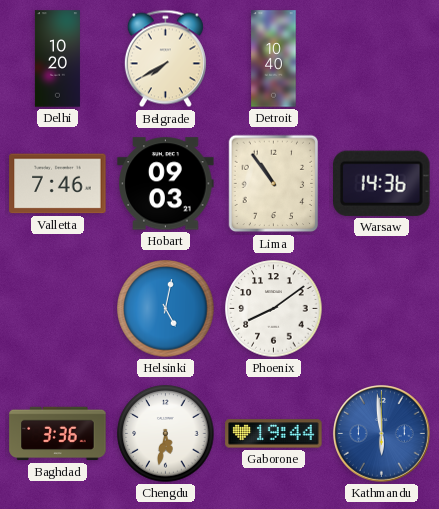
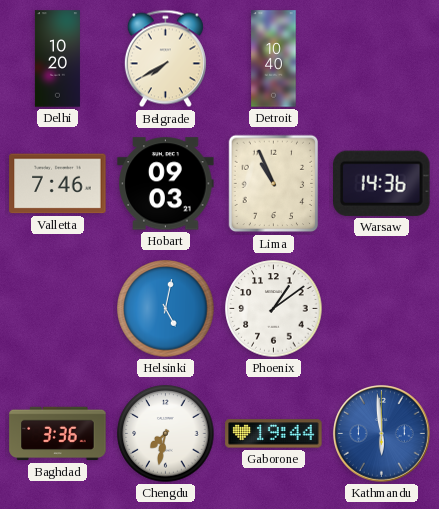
Lima: 10:54 -> 10:56 (274, 184)
Phoenix: 8:09 -> 1:09 (274, 309)
Chengdu: 5:32 -> 7:32 (166, 434)
